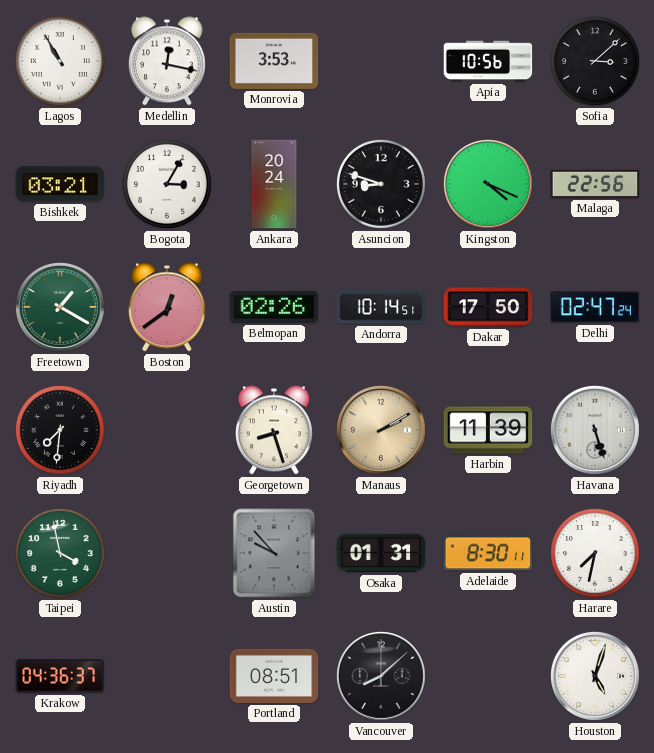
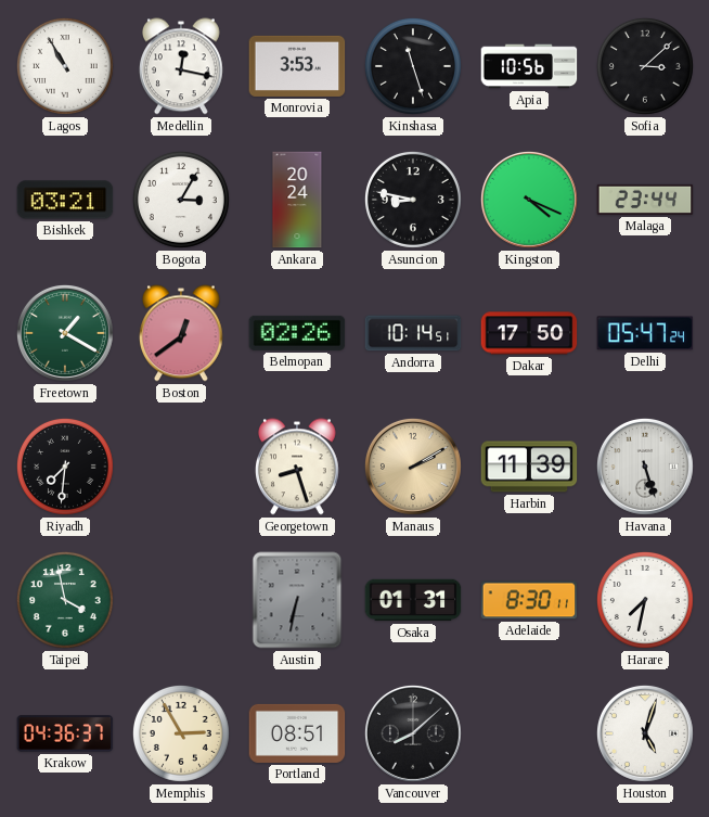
Kinshasa: none -> 11:27 (413, 66)
Asuncion: 8:48 -> 8:47 (413, 200)
Malaga: 22:56 -> 23:44 (645, 200)
Delhi: 02:47 -> 05:47 (645, 333)
Austin: 9:53 -> 6:32 (297, 600)
Memphis: none -> 2:55 (181, 733)
